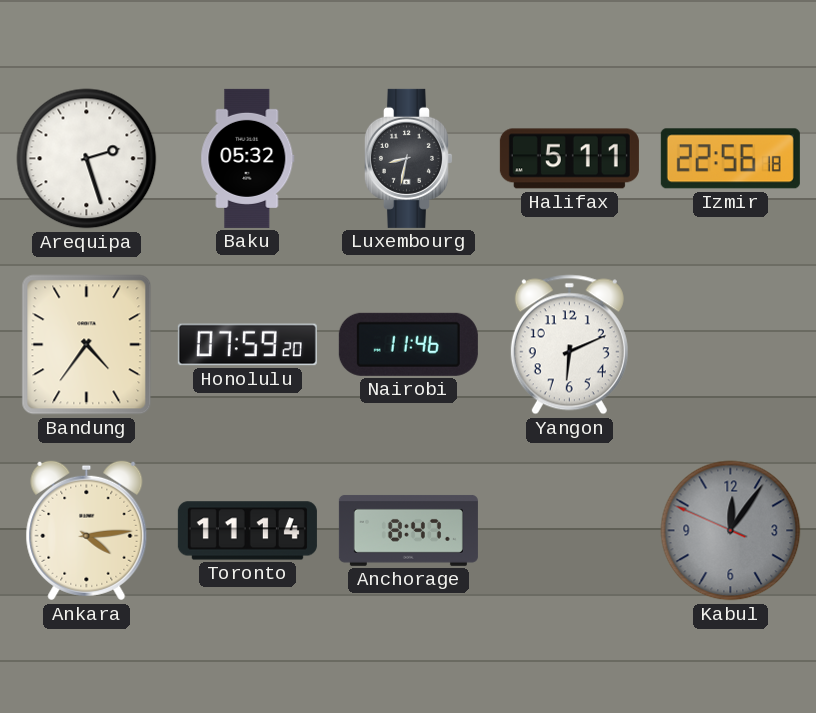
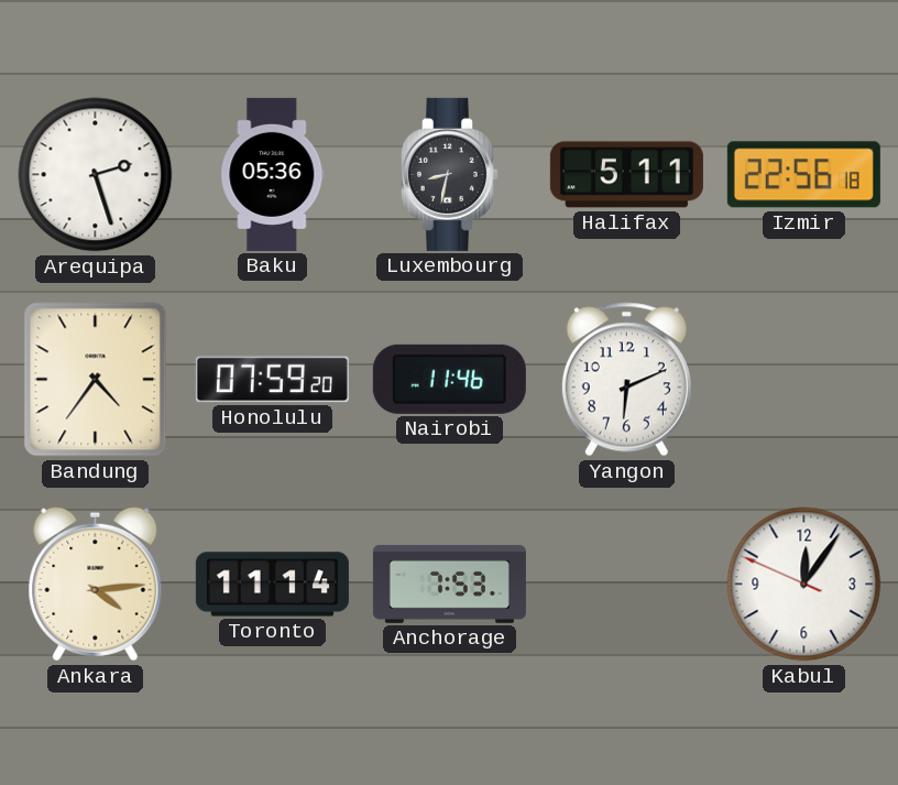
Baku: 05:32 -> 05:36 (273, 174)
Anchorage: 8:47 -> 7:53 (449, 584)
Kabul dial: grey -> white (804, 585)
